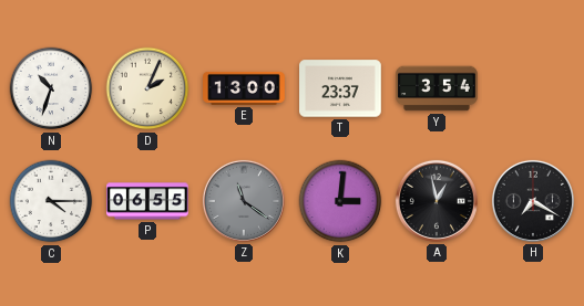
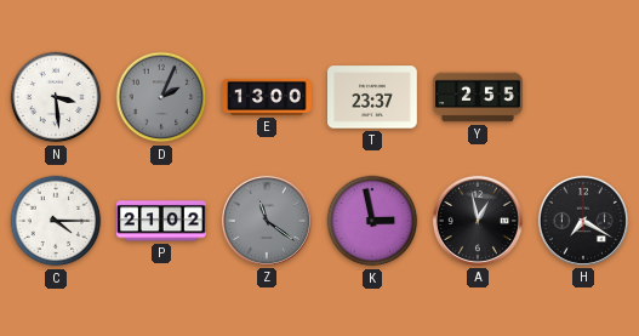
N: 10:33 -> 3:29 (56, 97)
D dial: cream -> grey (161, 97)
Y: 3:54 -> 2:55 (478, 97)
P: 06:55 -> 21:02 (161, 221)
K: 3:01 -> 2:58 (372, 221)
